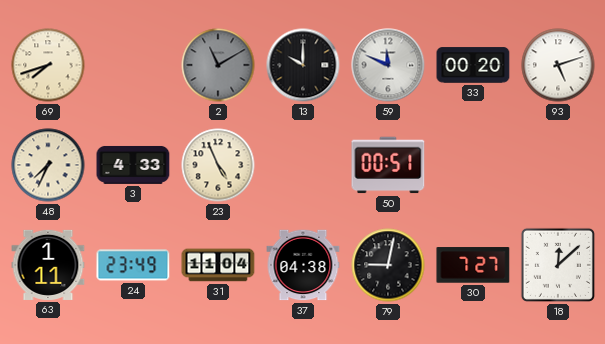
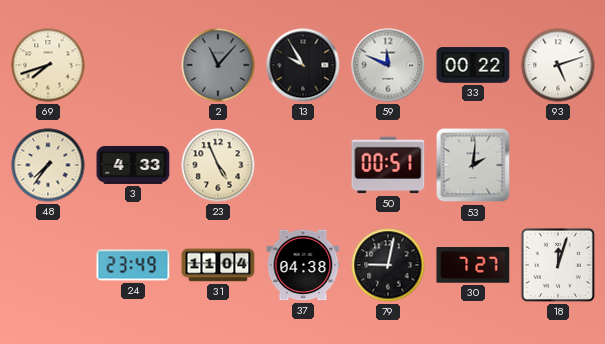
2: 11:10 -> 11:07 (218, 65)
13: 10:00 -> 9:55 (303, 65)
33: 00:20 -> 00:22 (473, 65)
48: 7:34 -> 7:36 (48, 165)
53: none -> 2:01 (473, 165)
63: 1:11 -> none (48, 265)
18: 12:08 -> 12:03 (558, 265)
